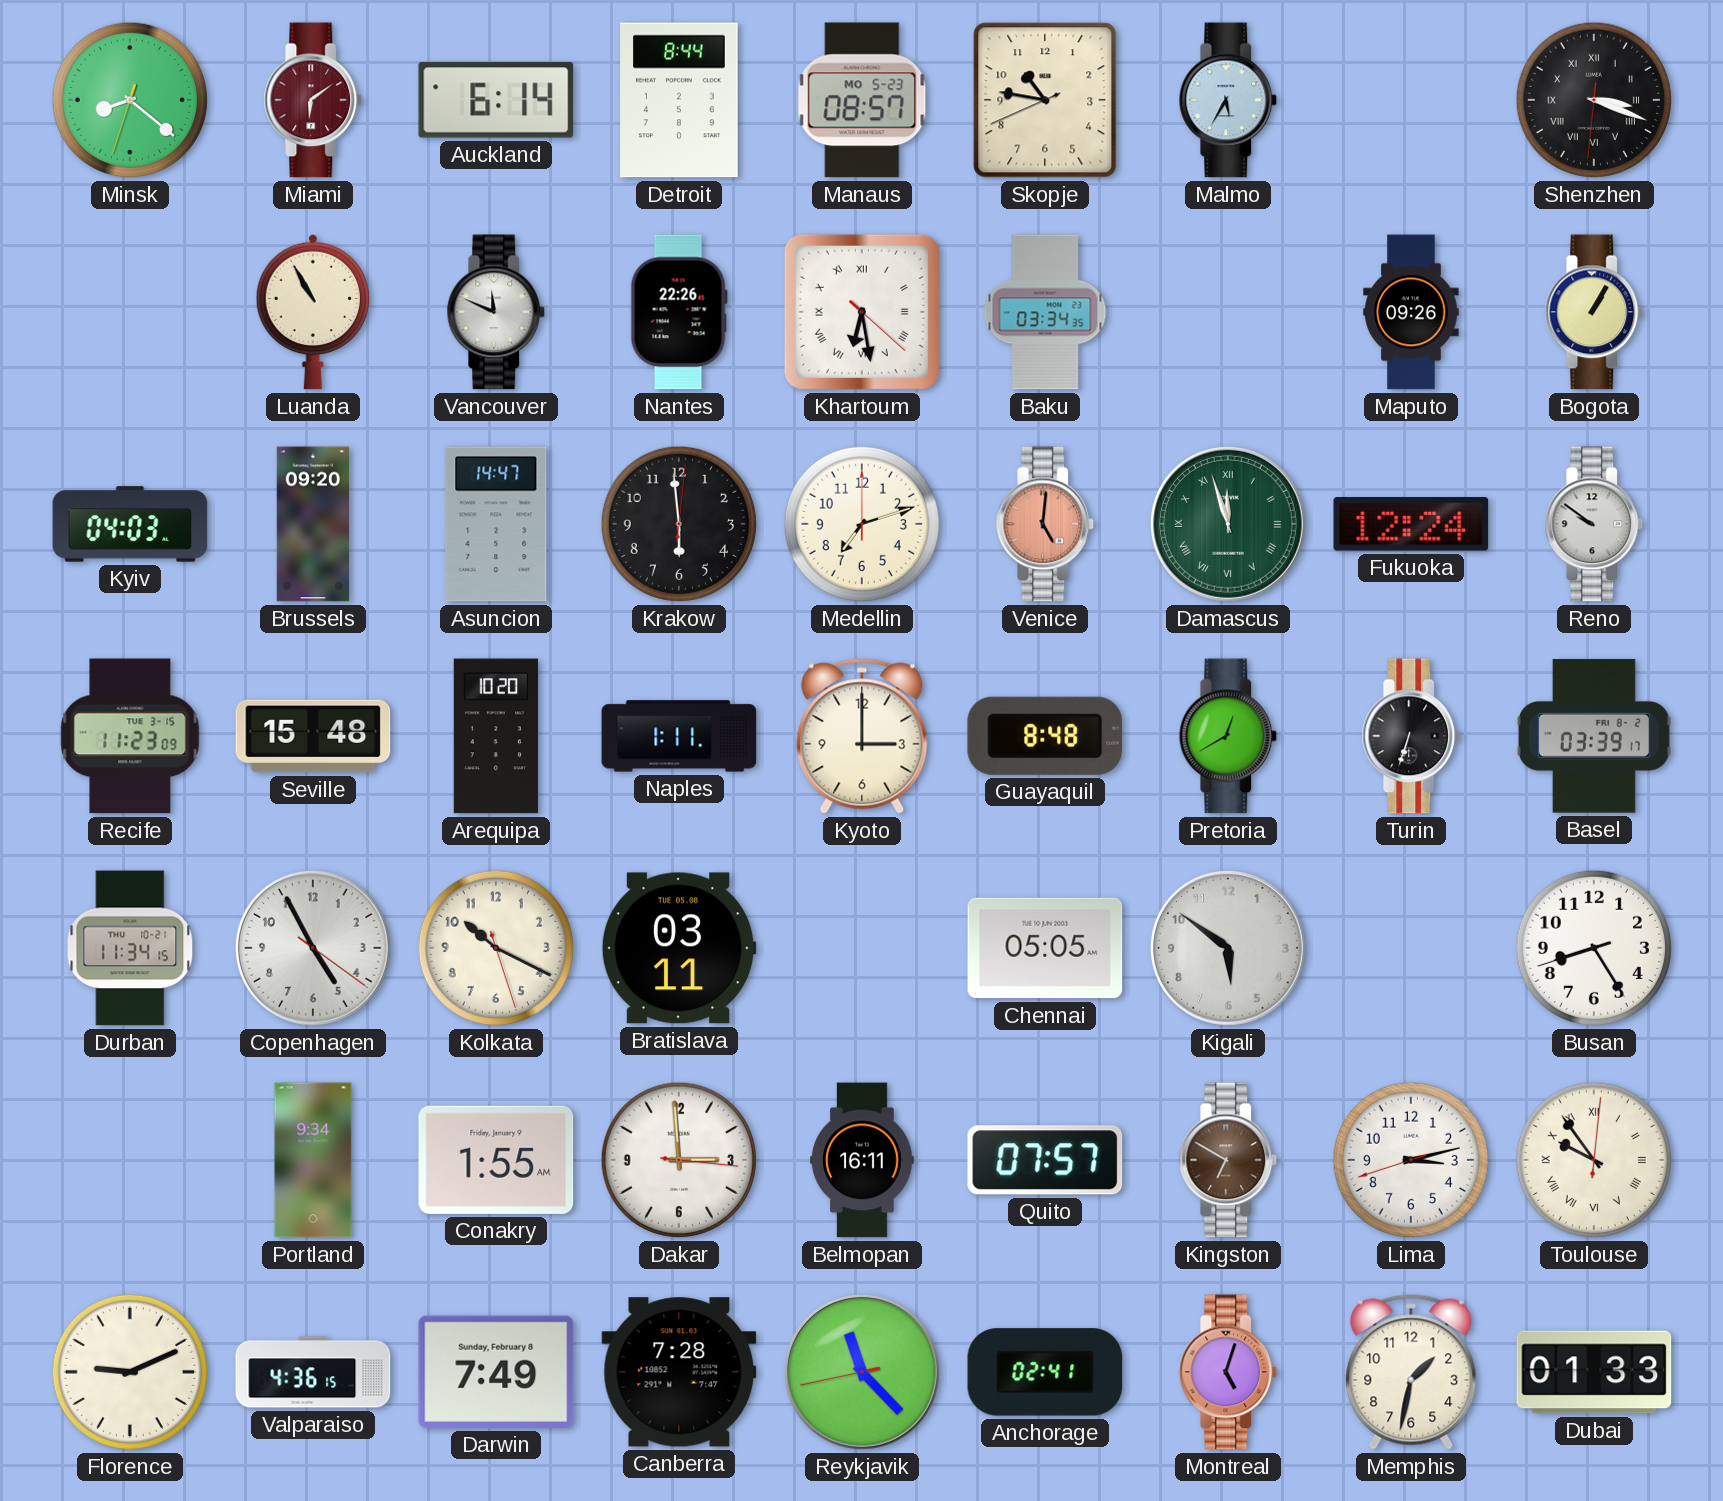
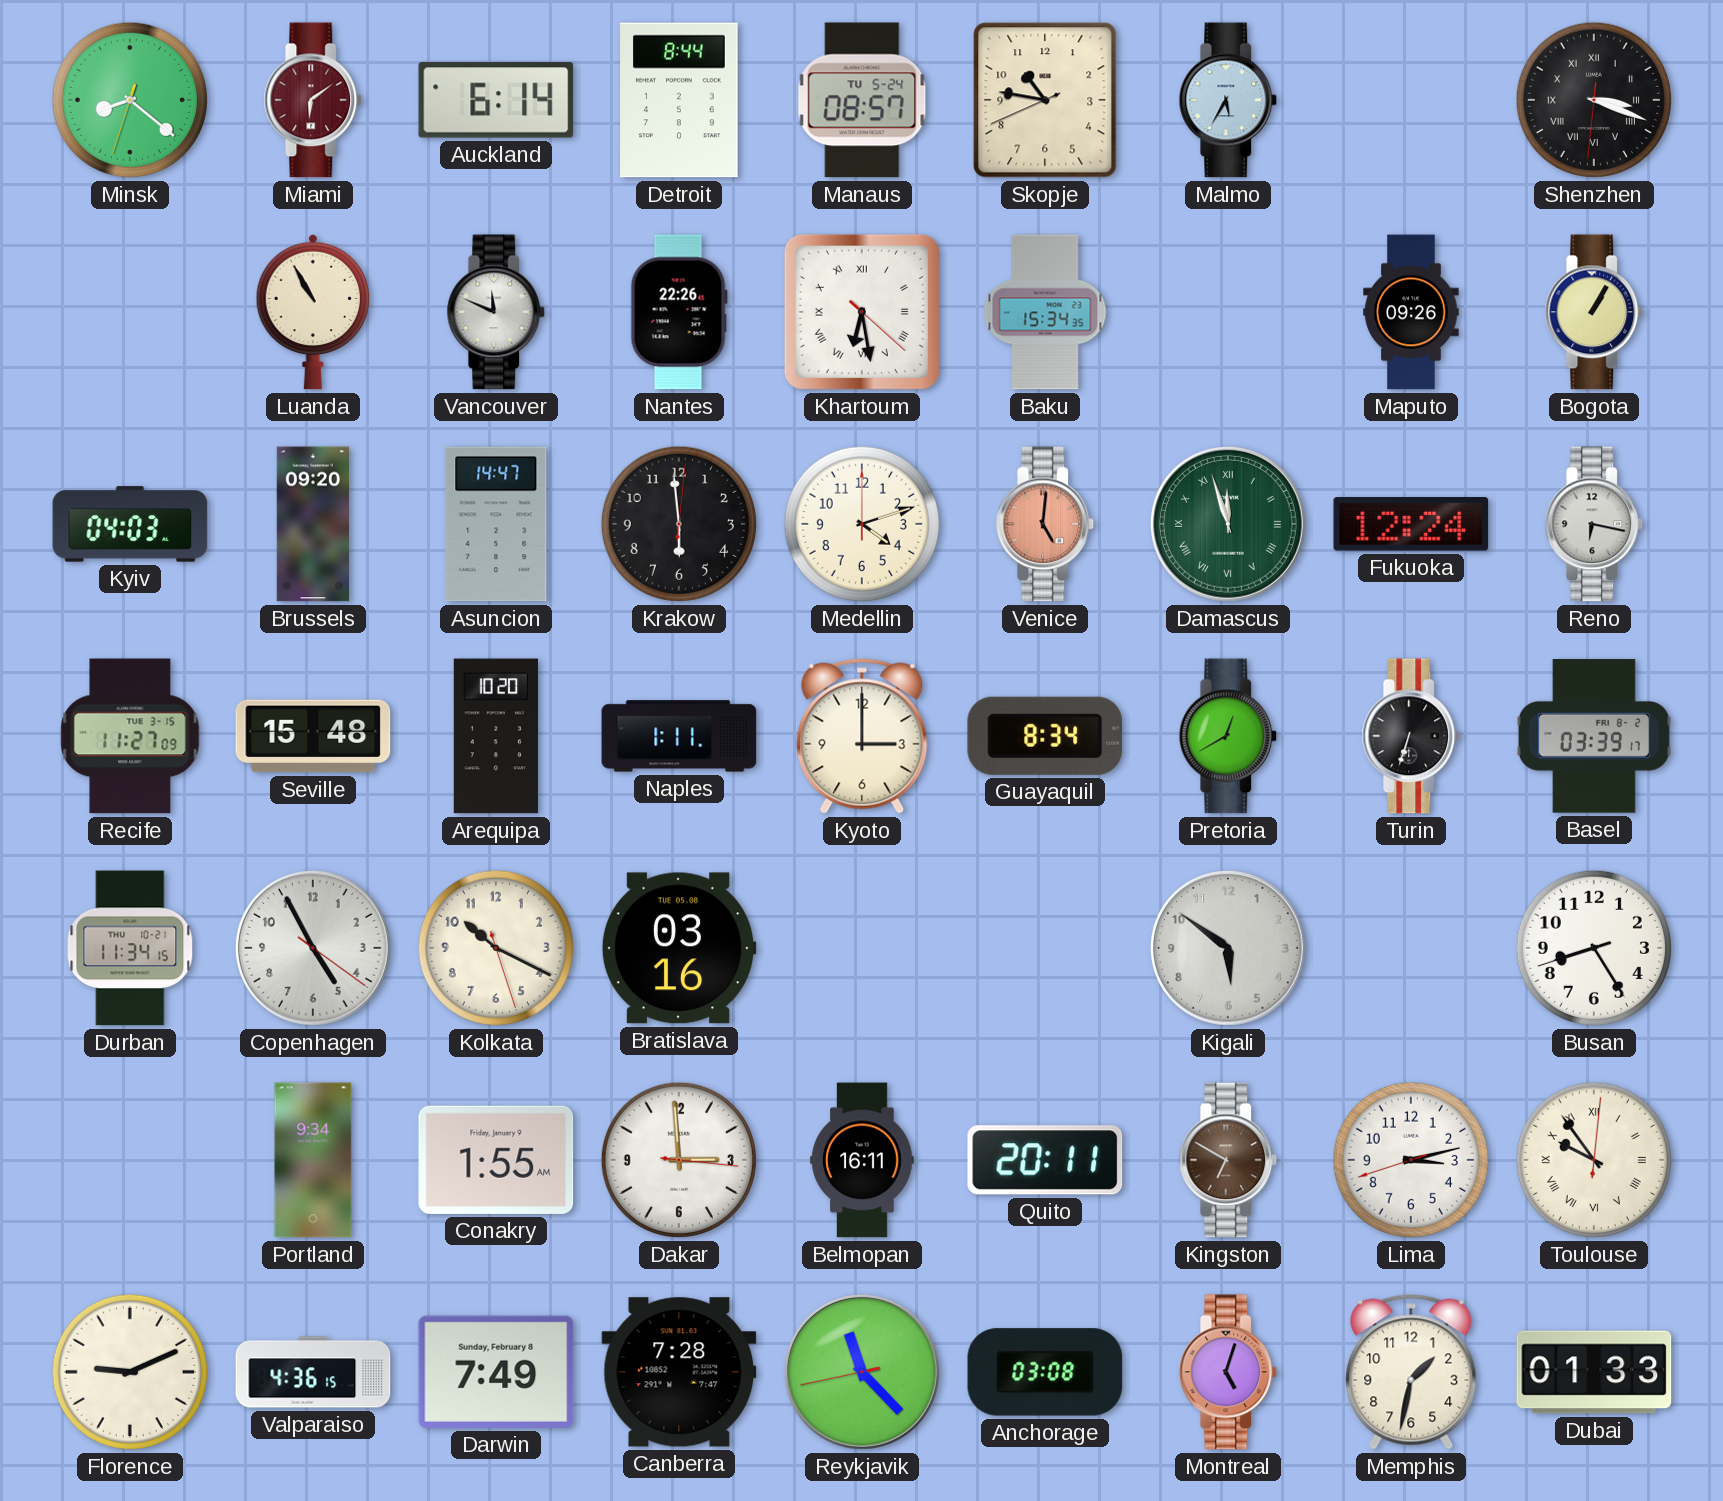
Manaus date: MO 5-23 -> TU 5-24 (862, 100)
Baku: 03:34 -> 15:34 (1045, 312)
Medellin: 7:12 -> 4:12 (862, 524)
Reno: 9:51 -> 6:17 (1594, 524)
Recife: 11:23 -> 11:27 (130, 736)
Guayaquil: 8:48 -> 8:34 (1045, 736)
Bratislava: 03:11 -> 03:16 (679, 948)
Chennai: 05:05 -> none (1045, 948)
Quito: 07:57 -> 20:11 (1045, 1160)
Anchorage: 02:41 -> 03:08 (1045, 1372)
